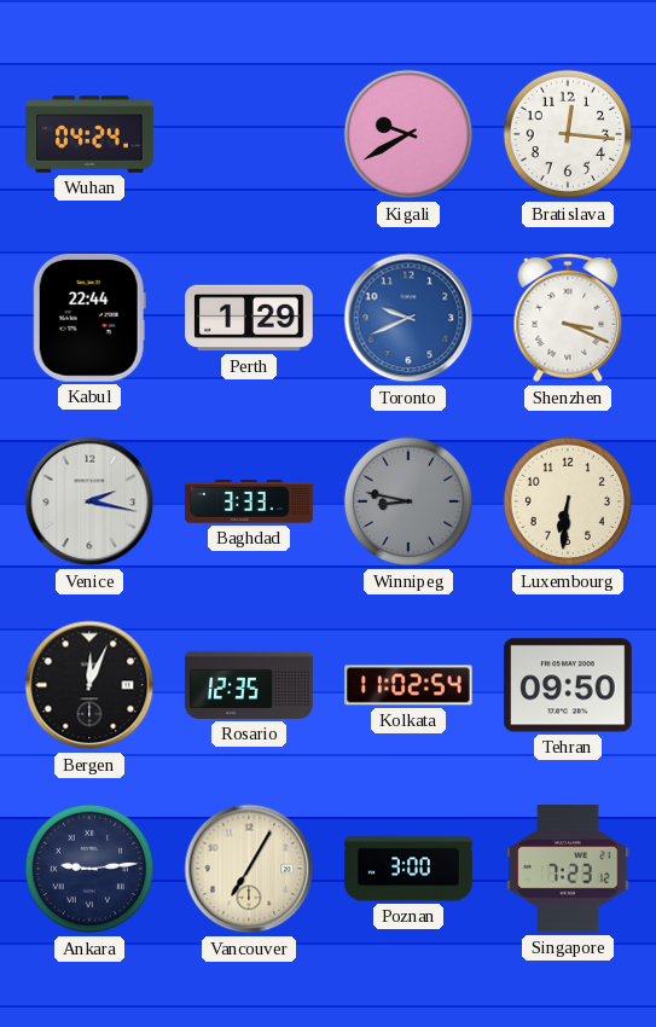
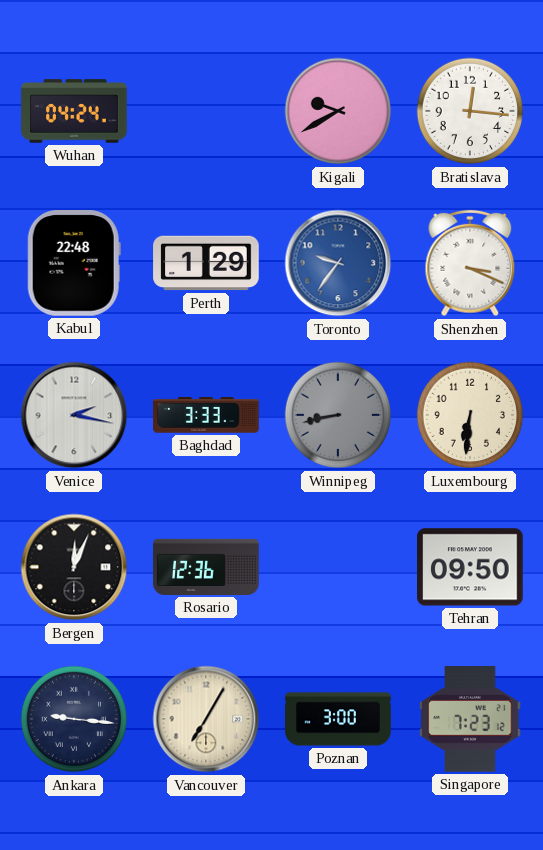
Kabul: 22:44 -> 22:48 (74, 263)
Toronto: 9:41 -> 9:36 (338, 263)
Winnipeg: 8:47 -> 8:43 (338, 415)
Rosario: 12:35 -> 12:36 (206, 567)
Kolkata: 11:02 -> none (408, 685)
Ankara: 9:14 -> 9:16 (74, 719)
